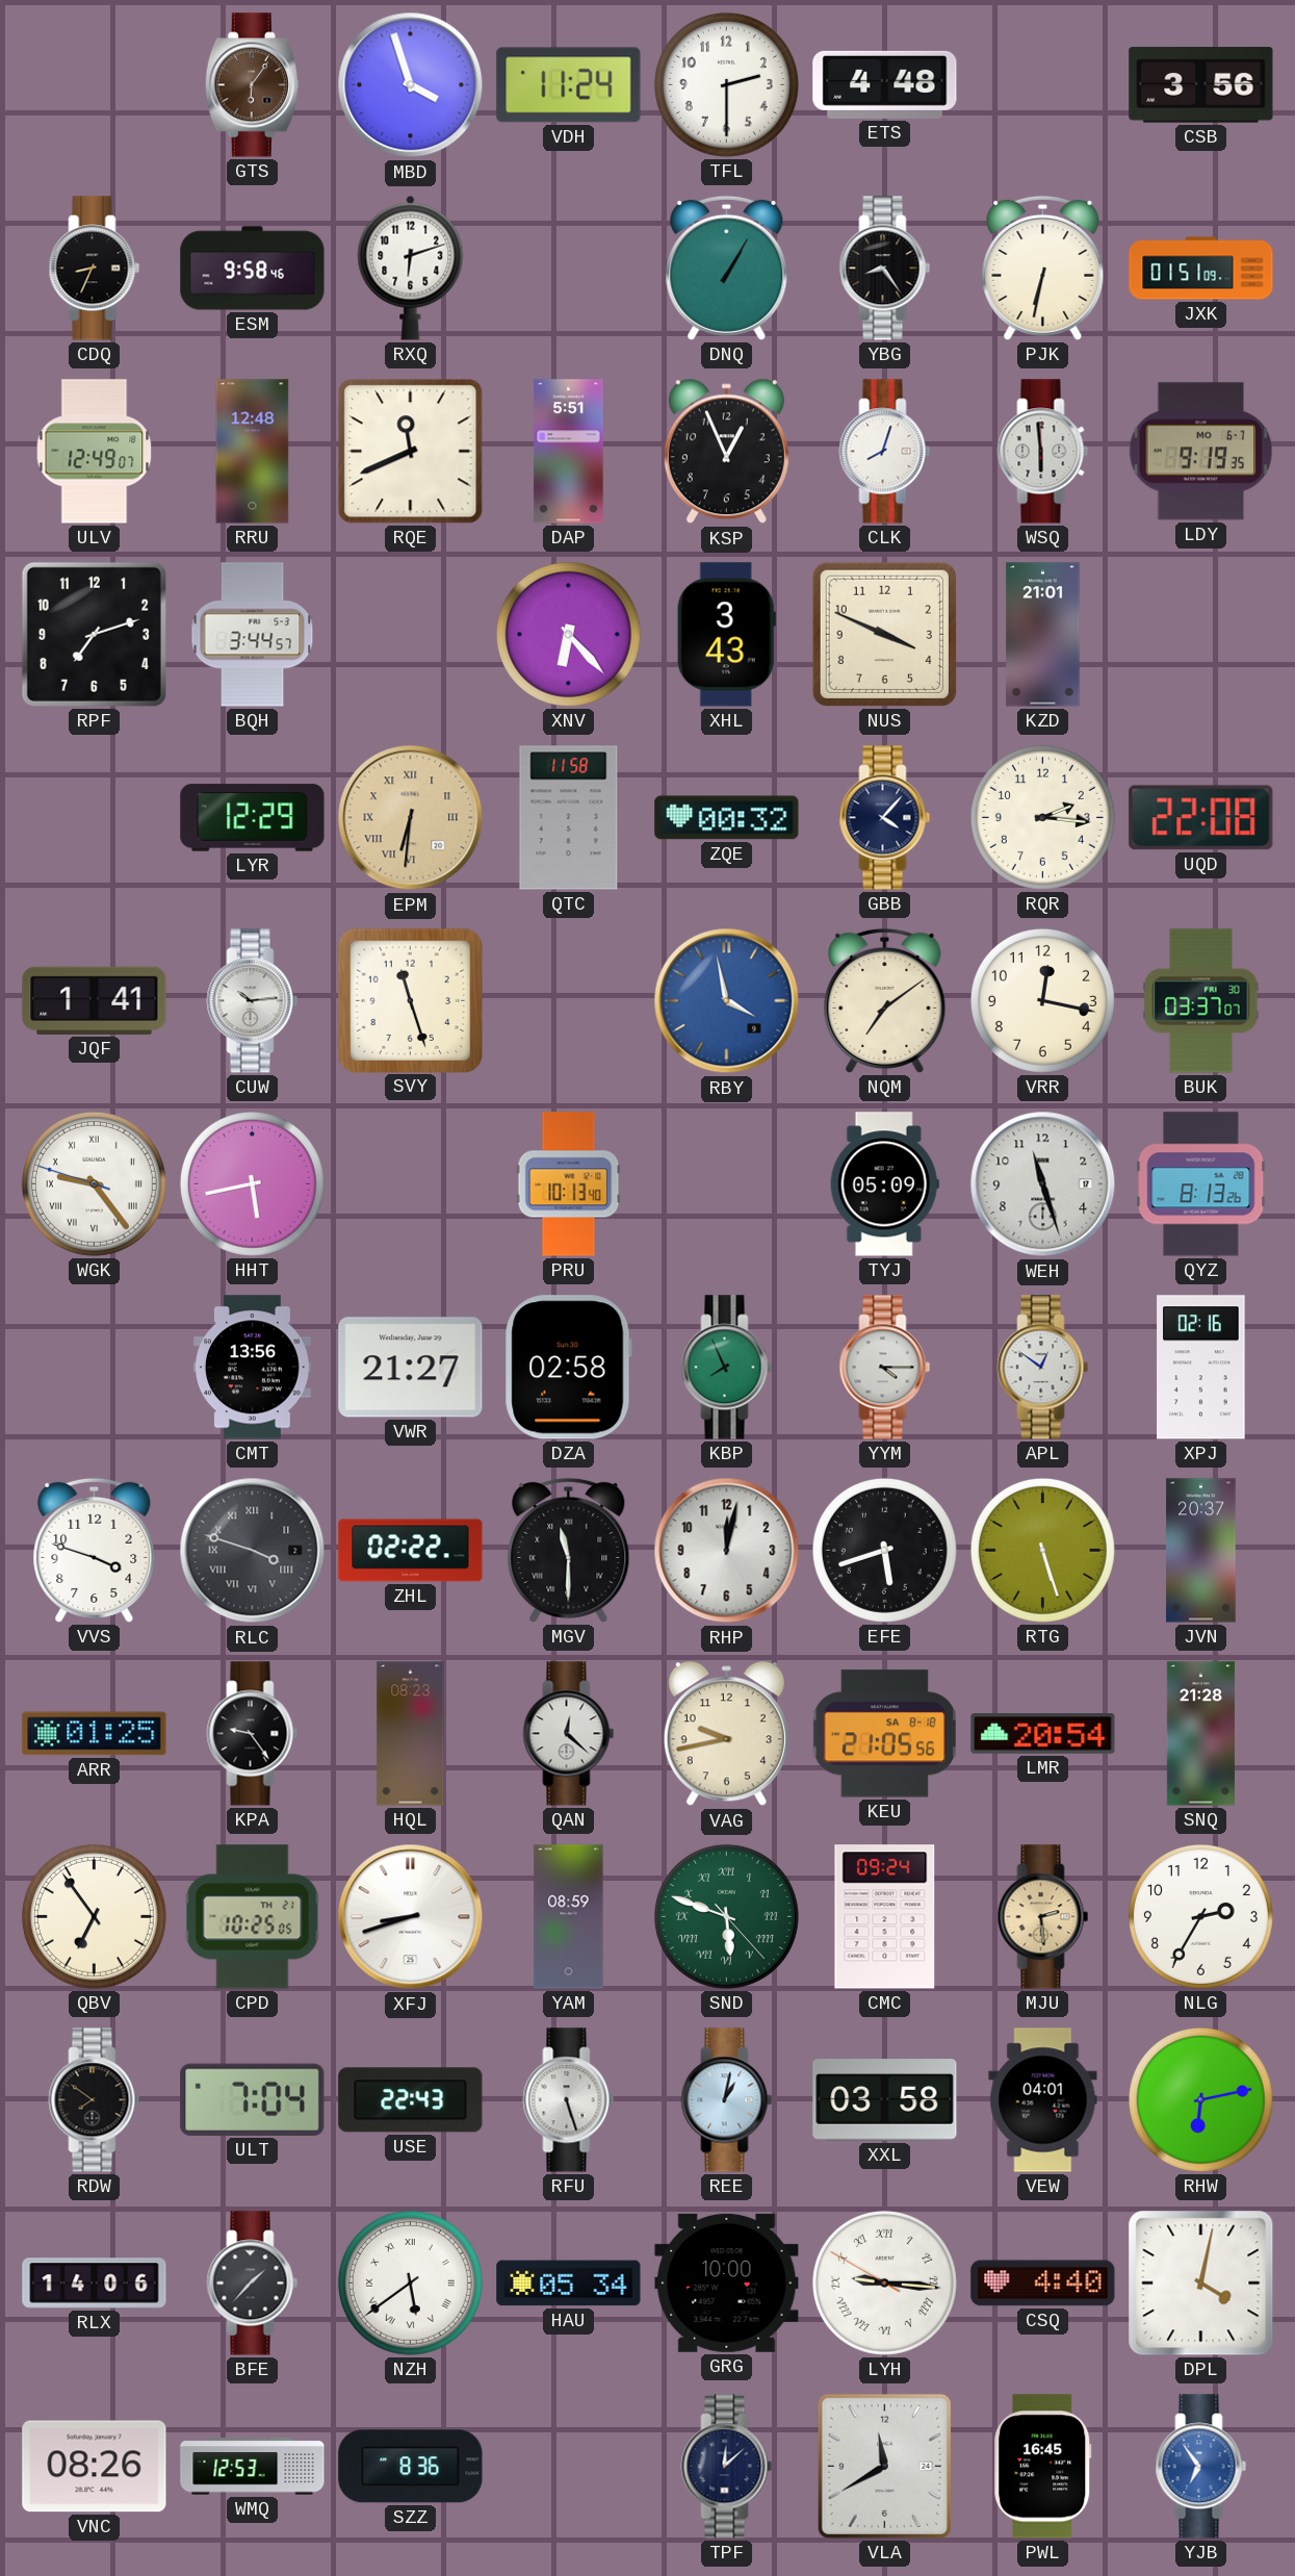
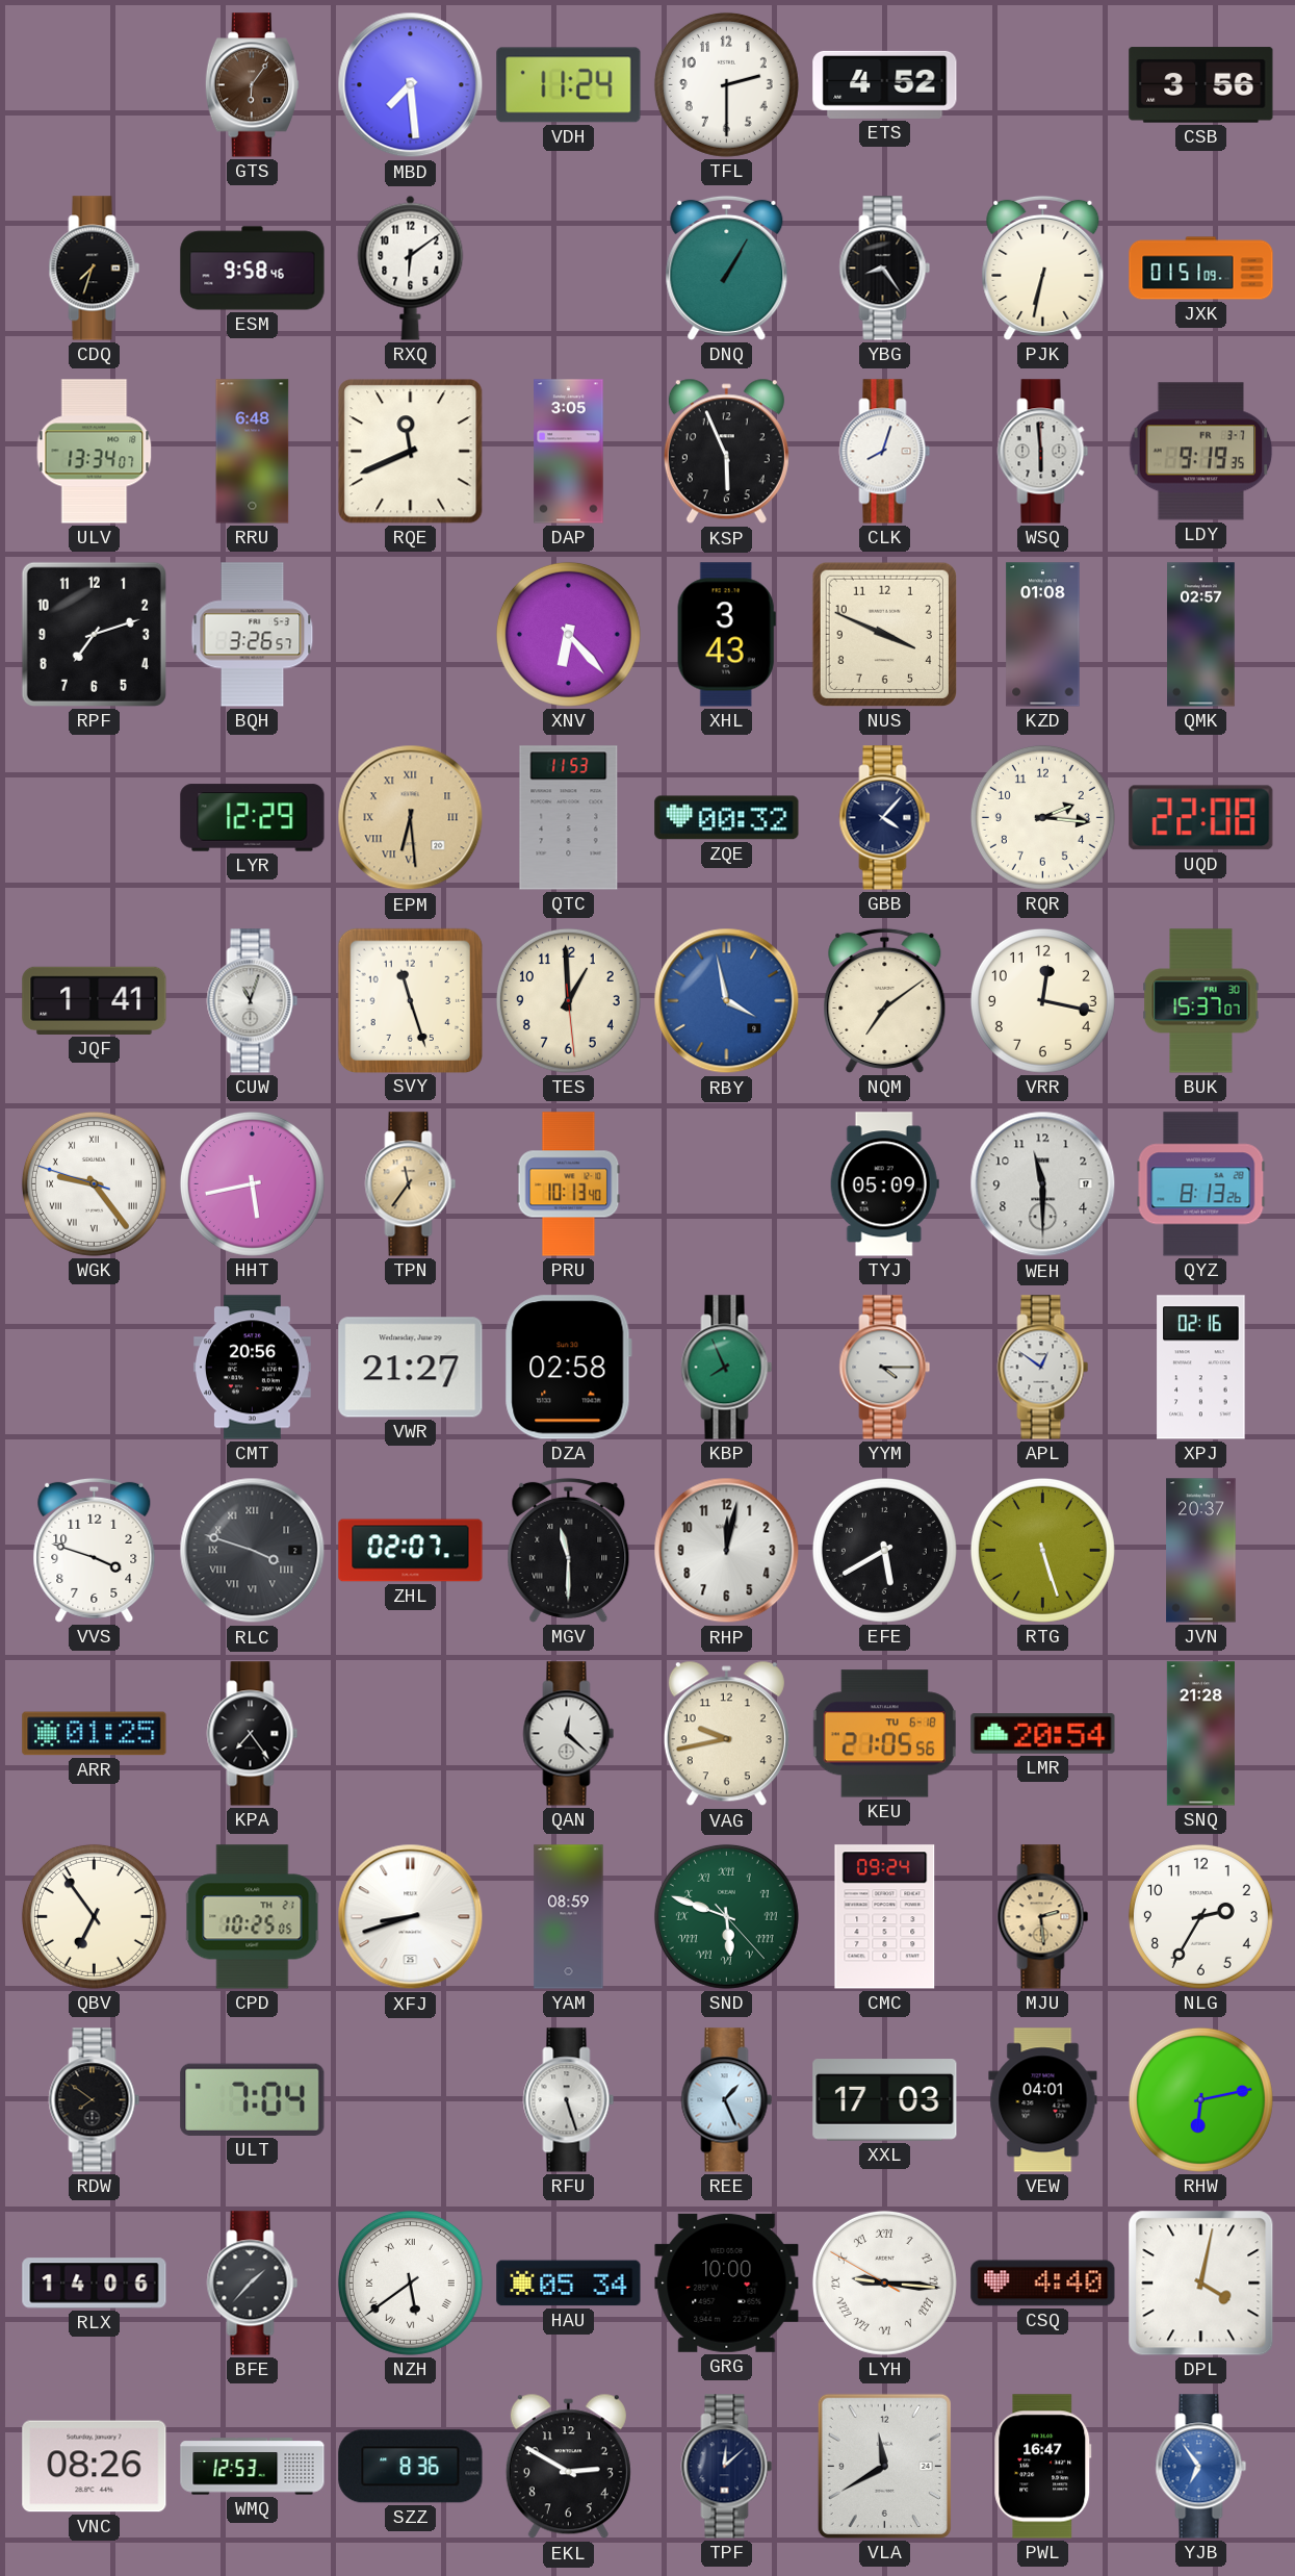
MBD: 3:57 -> 7:29 (411, 85)
ETS: 4:48 -> 4:52 (885, 84)
CDQ: 8:34 -> 7:33 (95, 269)
RXQ: 6:12 -> 6:09 (411, 267)
ULV: 12:49 -> 13:34 (95, 452)
RRU: 12:48 -> 6:48 (253, 452)
DAP: 5:51 -> 3:05 (569, 452)
KSP: 12:56 -> 5:56 (726, 452)
LDY date: MO 6-7 -> FR 3-7 (1201, 452)
BQH: 3:44 -> 3:26 (253, 635)
KZD: 21:01 -> 01:08 (1043, 635)
QMK: none -> 02:57 (1201, 635)
EPM: 6:31 -> 6:29 (411, 818)
QTC: 11:58 -> 11:53 (569, 818)
CUW: 10:14 -> 11:03 (253, 1001)
TES: none -> 12:59 (568, 1000)
BUK: 03:37 -> 15:37 (1201, 1001)
TPN: none -> 11:36 (411, 1184)
WEH: 11:27 -> 11:30 (1043, 1184)
CMT: 13:56 -> 20:56 (253, 1368)
ZHL: 02:22 -> 02:07 (411, 1551)
EFE: 5:42 -> 5:40 (884, 1550)
KPA: 9:24 -> 7:24 (253, 1734)
HQL: 08:23 -> none (411, 1734)
KEU date: SA 8-18 -> TU 6-18 (884, 1734)
USE: 22:43 -> none (411, 2100)
REE: 1:02 -> 1:26 (727, 2100)
XXL: 03:58 -> 17:03 (885, 2100)
EKL: none -> 2:50 (568, 2467)
PWL: 16:45 -> 16:47 (1043, 2467)
